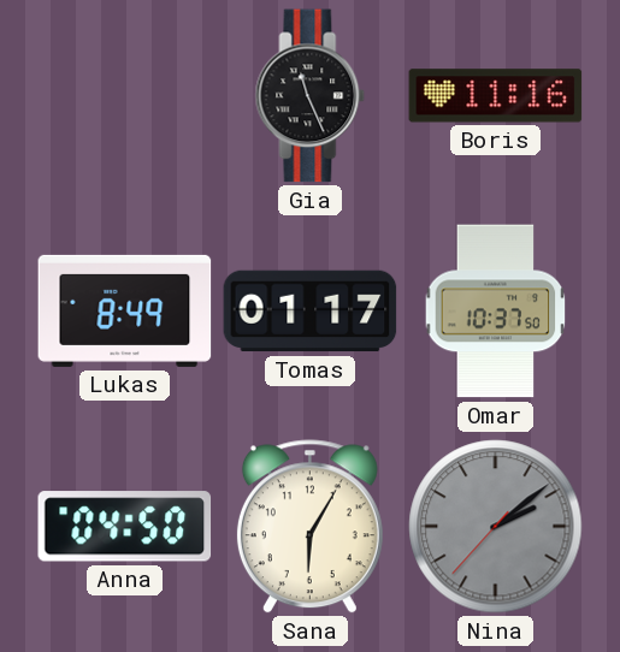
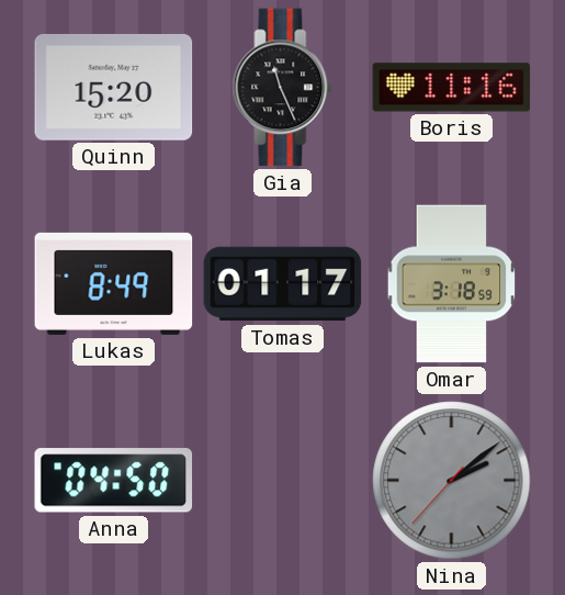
Quinn: none -> 15:20 (114, 87)
Omar: 10:37 -> 3:18 (452, 284)
Sana: 6:05 -> none (309, 527)
